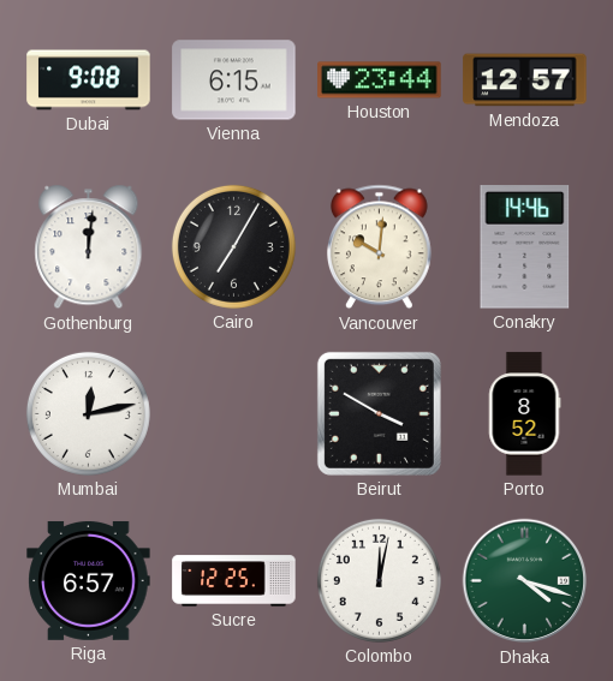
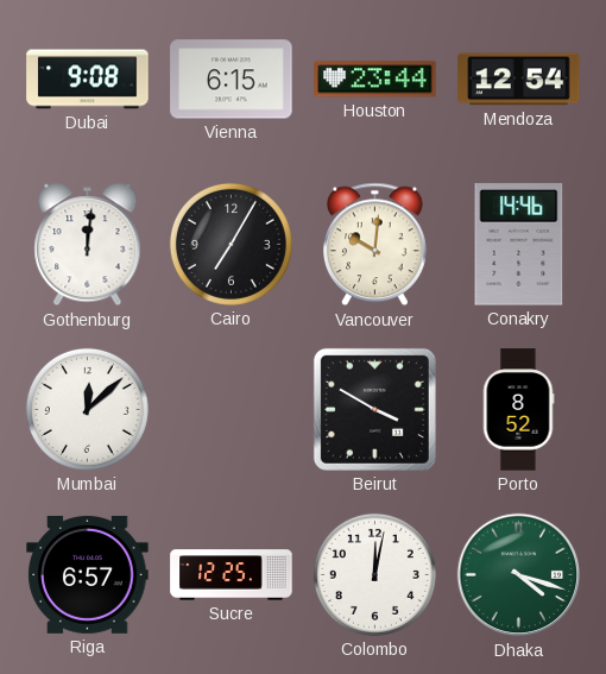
Mendoza: 12:57 -> 12:54 (519, 80)
Mumbai: 12:13 -> 12:08 (87, 409)
